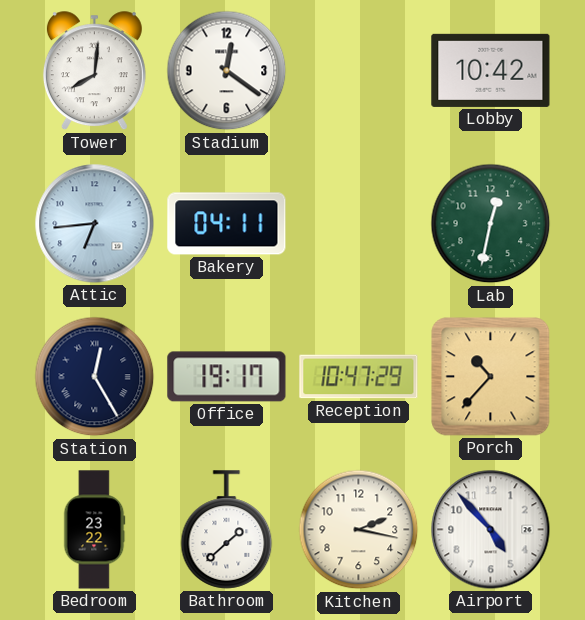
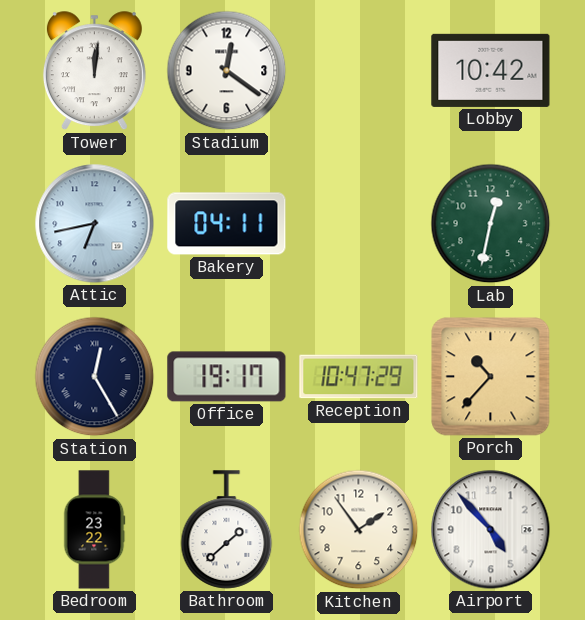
Tower: 8:01 -> 12:01 (94, 71)
Attic: 6:44 -> 6:43 (95, 224)
Kitchen: 2:17 -> 1:54 (359, 530)
